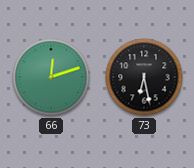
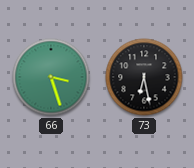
66: 12:12 -> 3:27 (51, 77)
